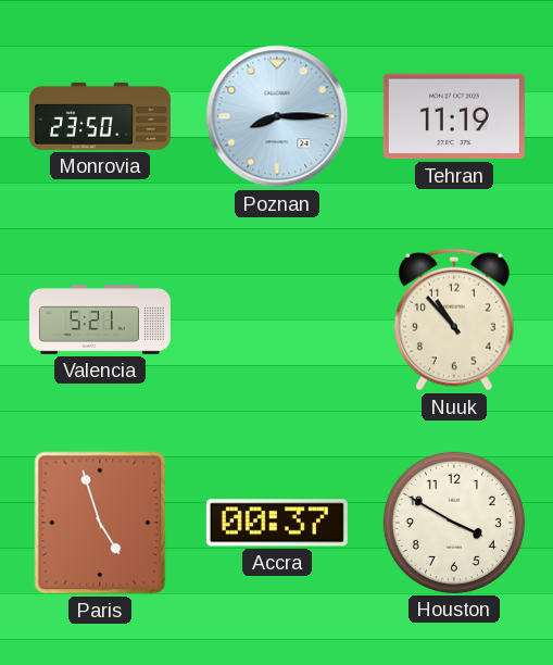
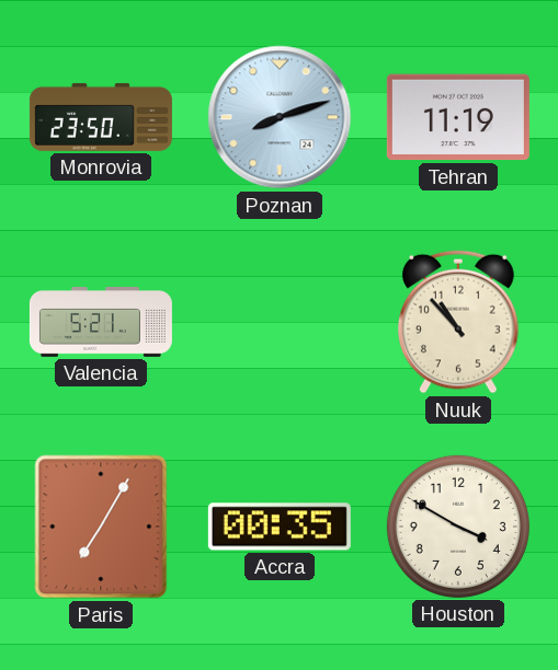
Poznan: 8:15 -> 8:12 (280, 117)
Paris: 4:57 -> 7:05 (101, 527)
Accra: 00:37 -> 00:35 (280, 527)
